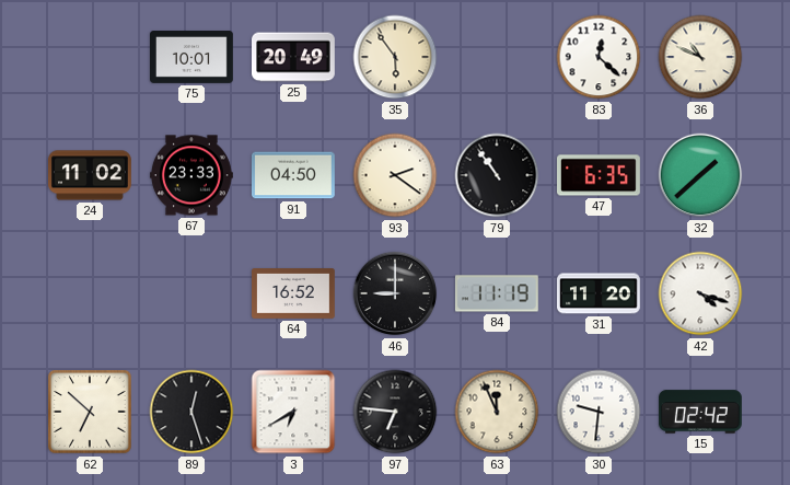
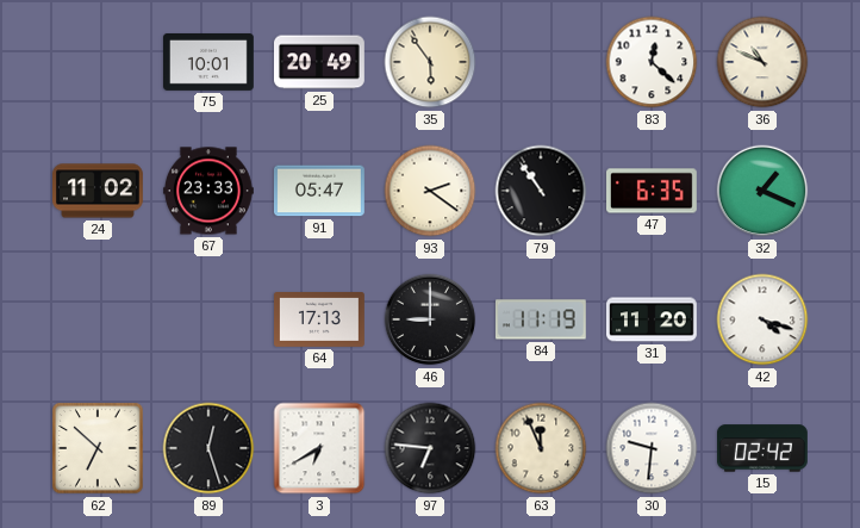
91: 04:50 -> 05:47 (319, 191)
32: 1:38 -> 1:19 (762, 191)
64: 16:52 -> 17:13 (320, 321)
